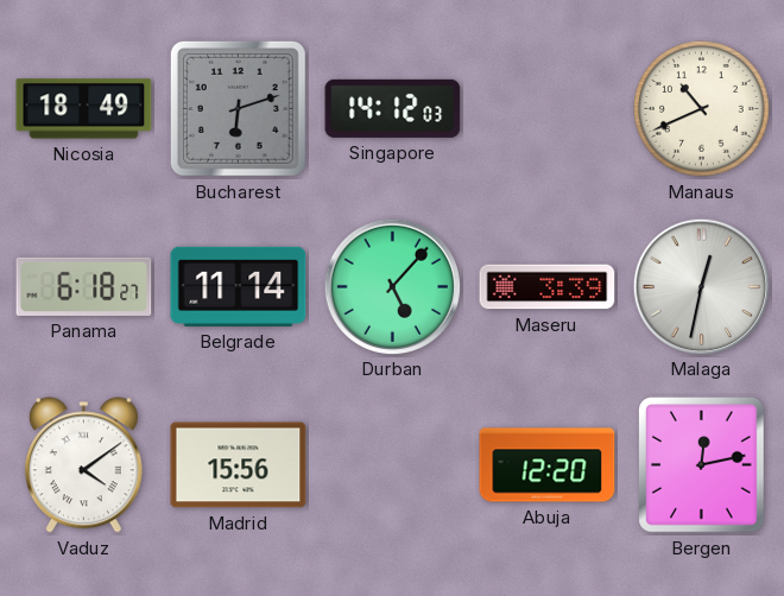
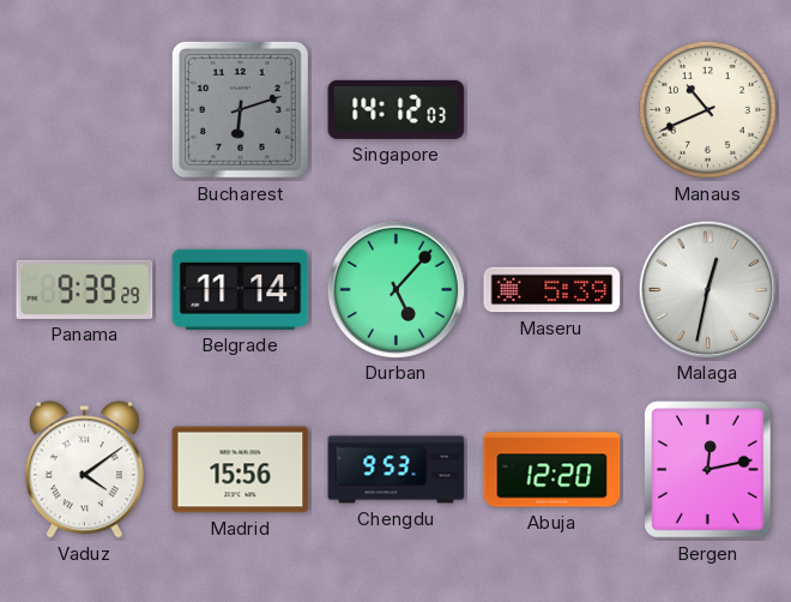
Nicosia: 18:49 -> none (84, 109)
Panama: 6:18 -> 9:39 (85, 289)
Maseru: 3:39 -> 5:39 (553, 290)
Chengdu: none -> 9:53 (397, 470)
